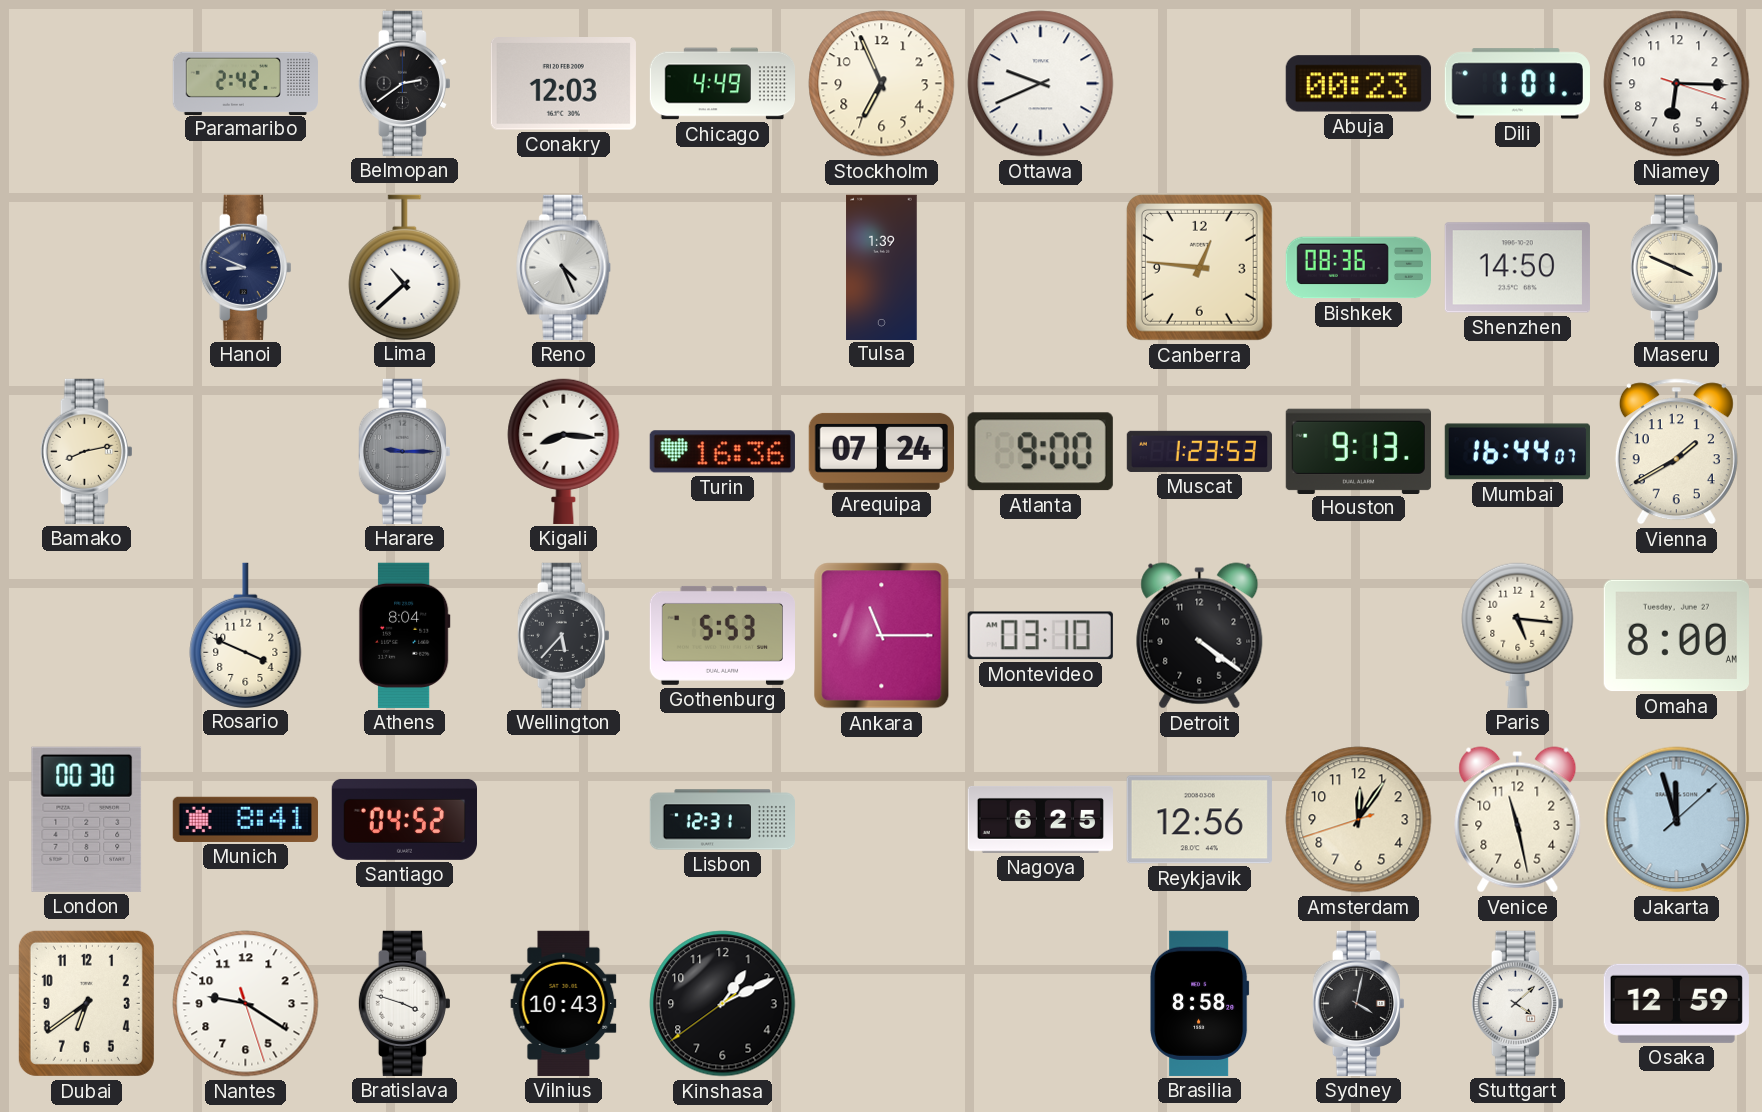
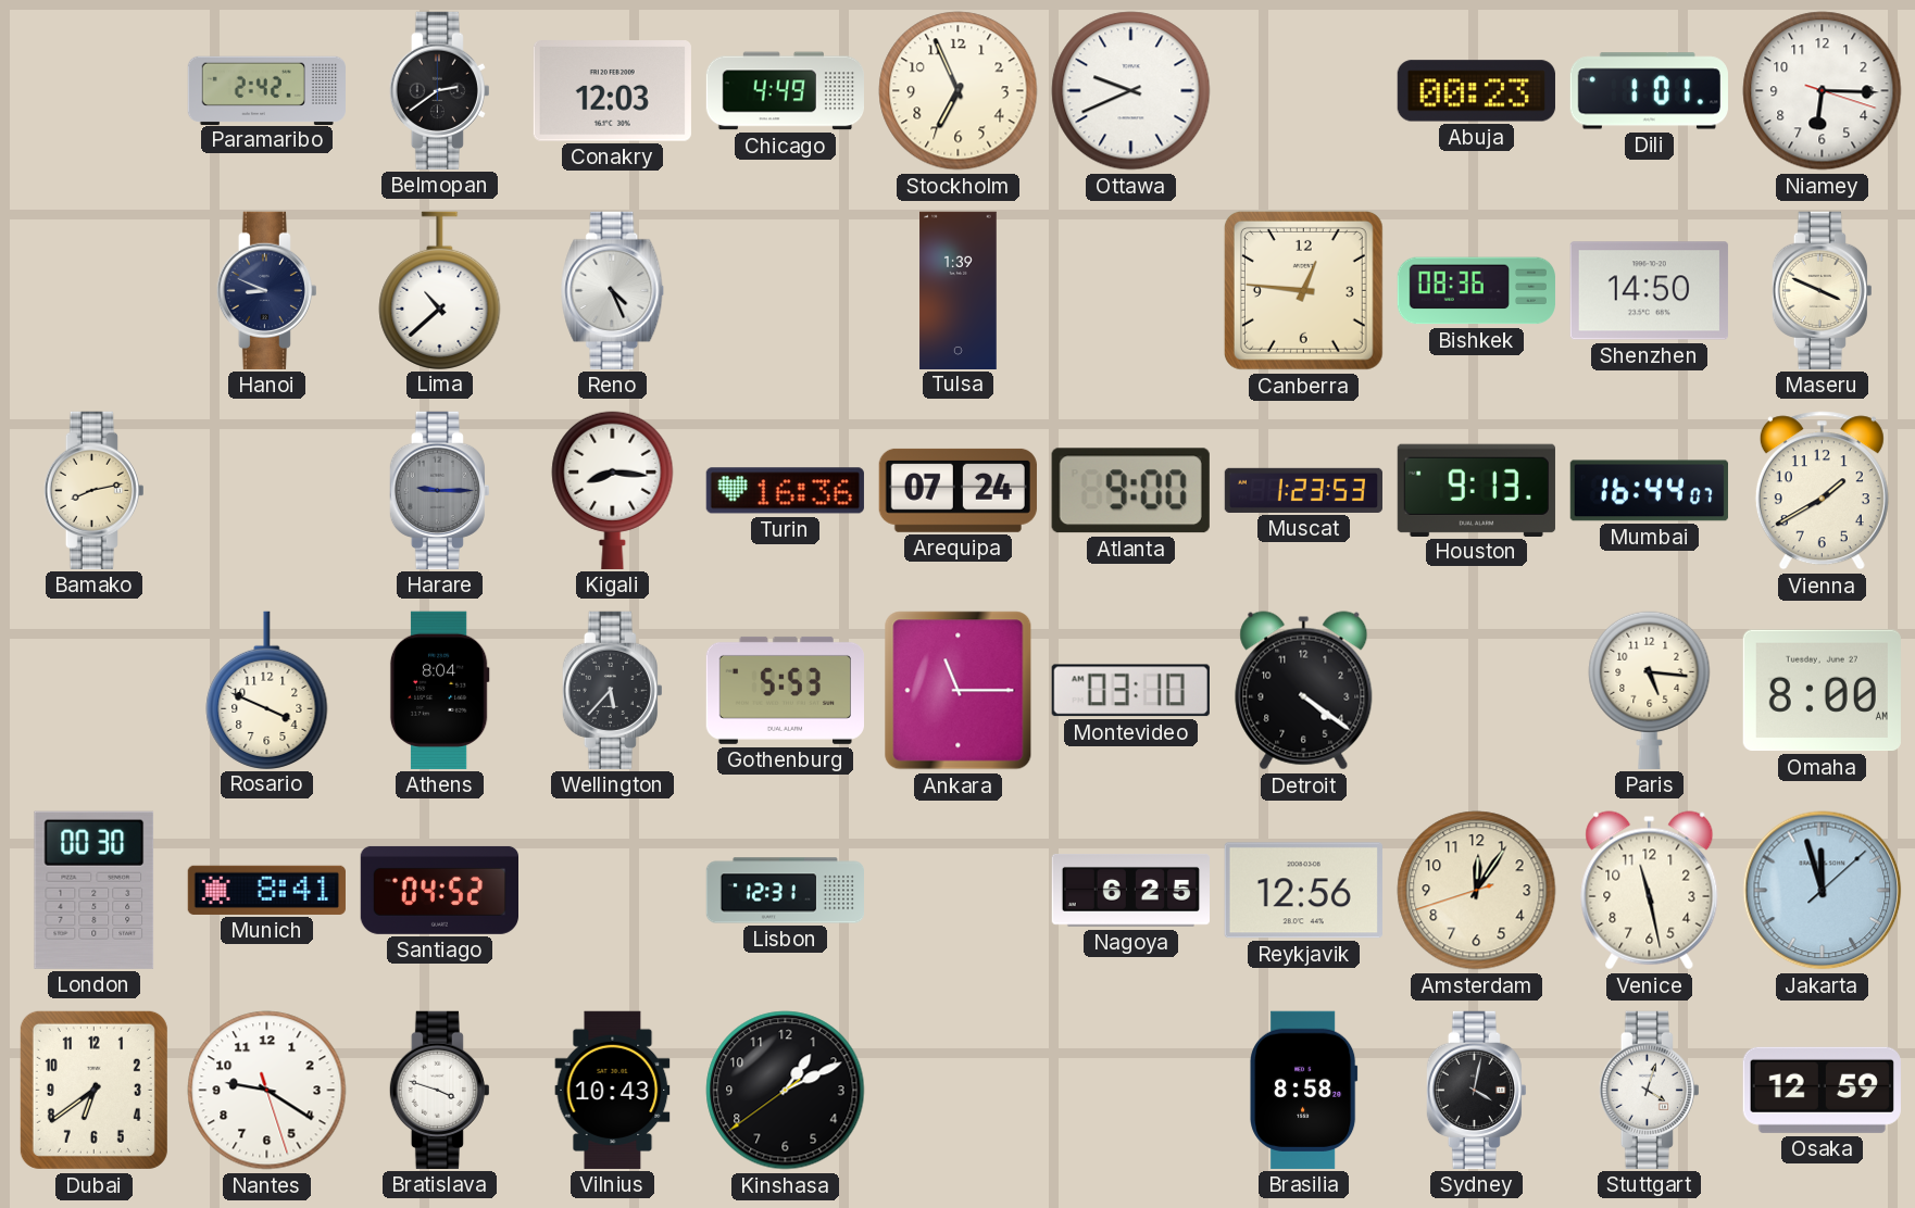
Stuttgart: 4:08 -> 4:03 (1649, 1090)
